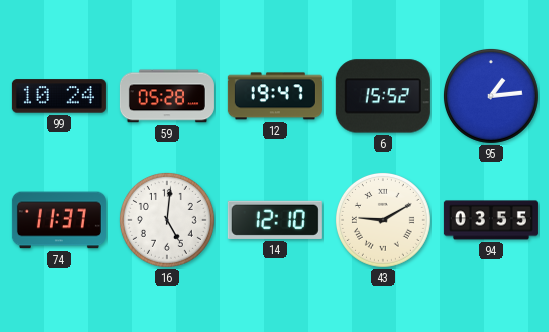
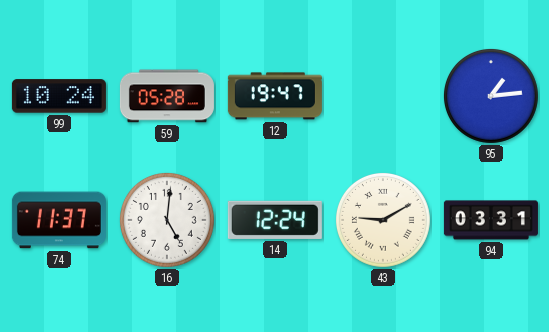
6: 15:52 -> none (383, 96)
14: 12:10 -> 12:24 (275, 220)
94: 03:55 -> 03:31 (491, 220)
